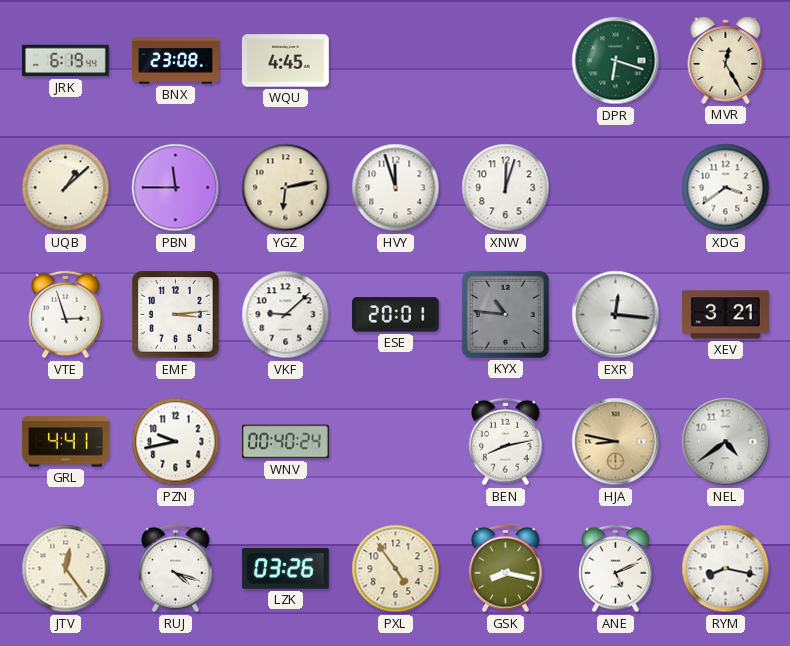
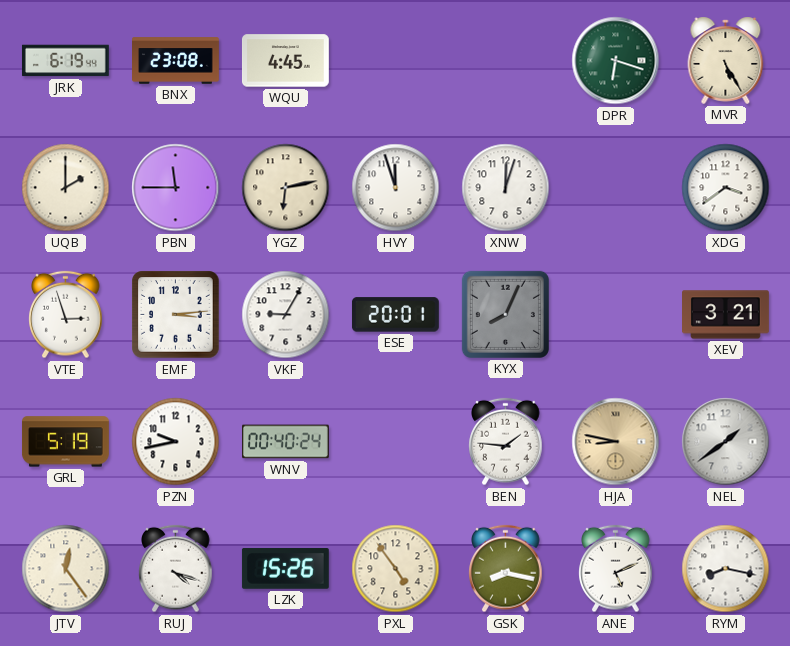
MVR: 12:25 -> 5:25 (726, 60)
UQB: 1:08 -> 2:00 (66, 188)
VKF: 9:08 -> 9:05 (286, 315)
KYX: 10:46 -> 8:04 (505, 314)
EXR: 12:16 -> none (616, 315)
GRL: 4:41 -> 5:19 (65, 442)
BEN: 8:13 -> 1:46 (506, 442)
NEL: 4:39 -> 1:39 (726, 442)
LZK: 03:26 -> 15:26 (285, 569)
